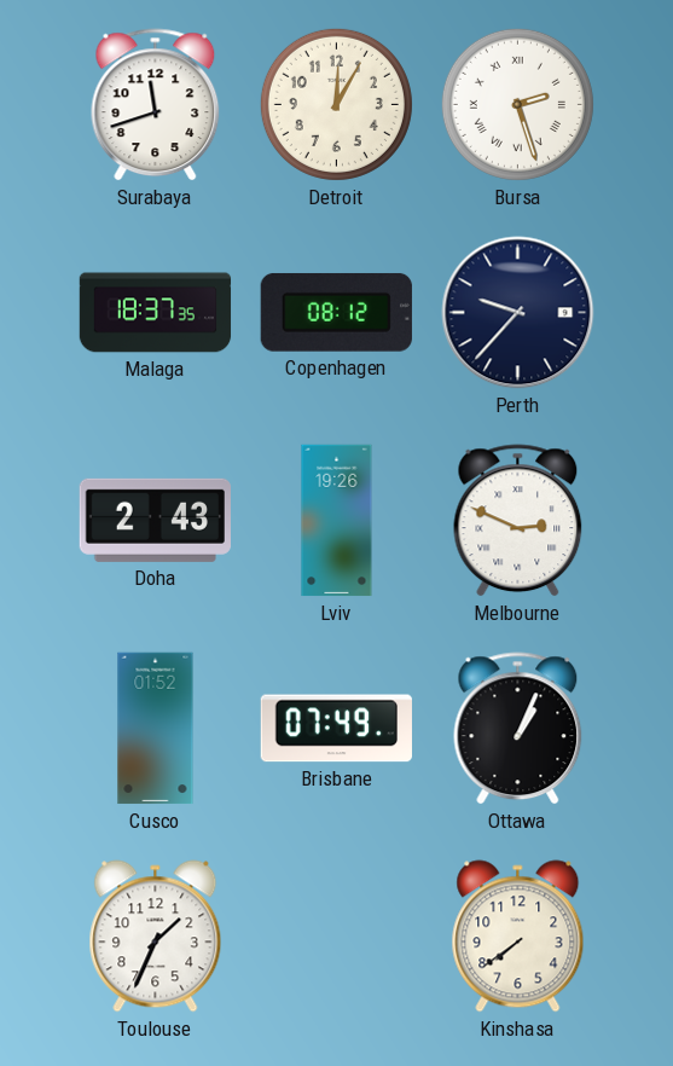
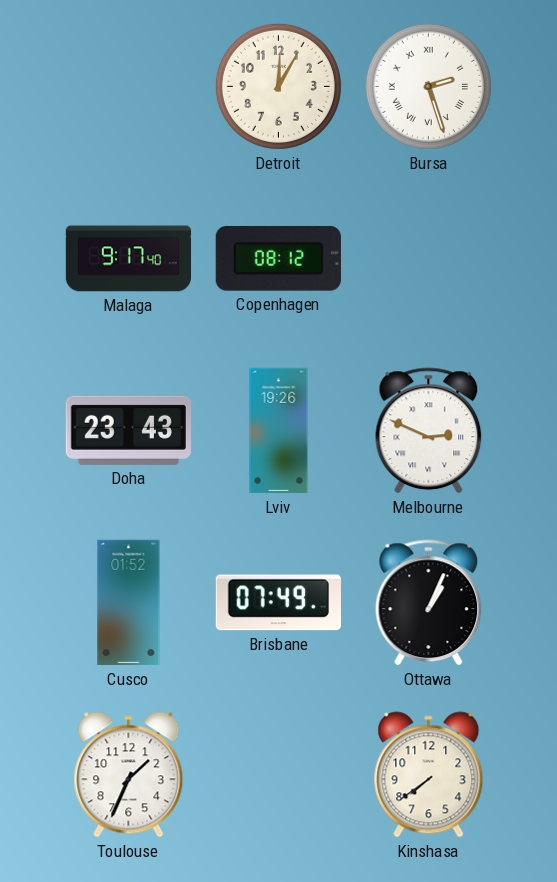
Surabaya: 11:42 -> none (156, 105)
Malaga: 18:37 -> 9:17 (129, 259)
Perth: 9:37 -> none (518, 313)
Doha: 2:43 -> 23:43 (128, 430)
